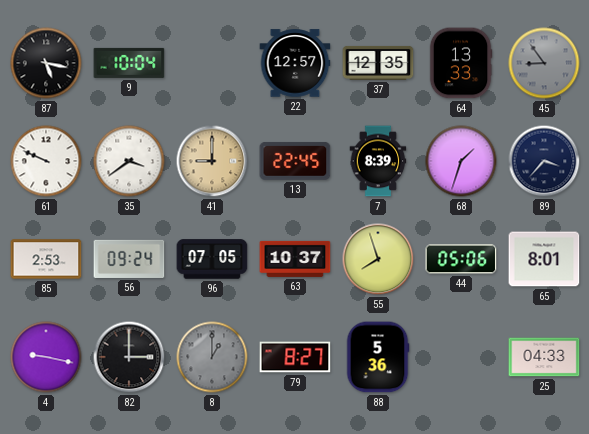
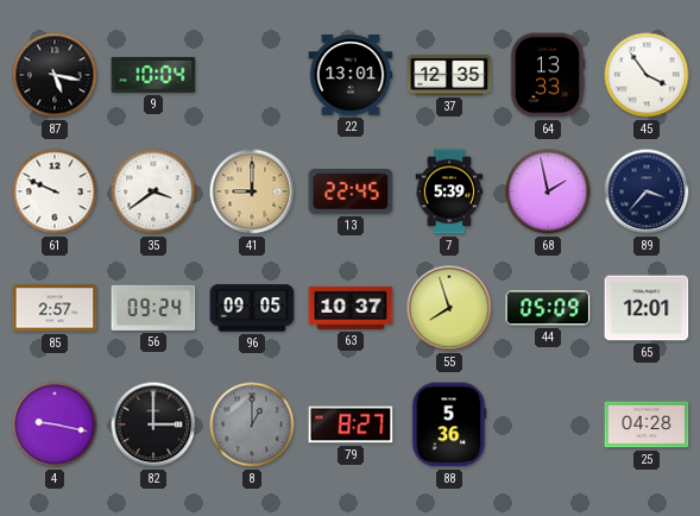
22: 12:57 -> 13:01 (351, 75)
45: 8:54 -> 3:54 (647, 75)
45 dial: grey -> white (647, 75)
7: 8:39 -> 5:39 (449, 191)
68: 1:33 -> 1:58 (548, 191)
85: 2:53 -> 2:57 (55, 308)
96: 07:05 -> 09:05 (252, 308)
44: 05:06 -> 05:09 (548, 308)
65: 8:01 -> 12:01 (647, 308)
25: 04:33 -> 04:28 (647, 424)
